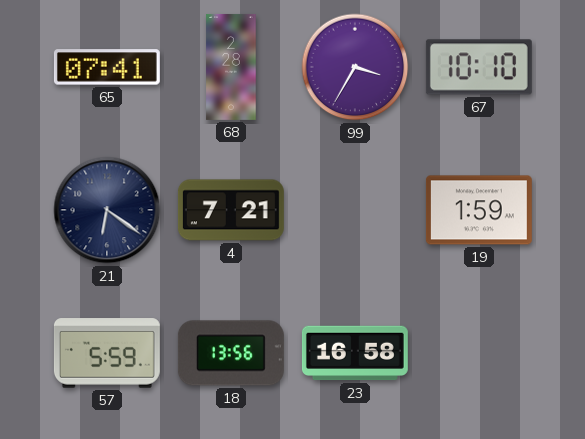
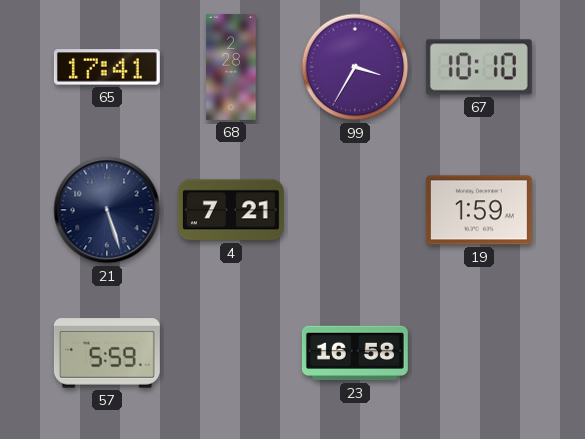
65: 07:41 -> 17:41 (107, 67)
21: 6:21 -> 5:27 (107, 210)
18: 13:56 -> none (231, 353)
